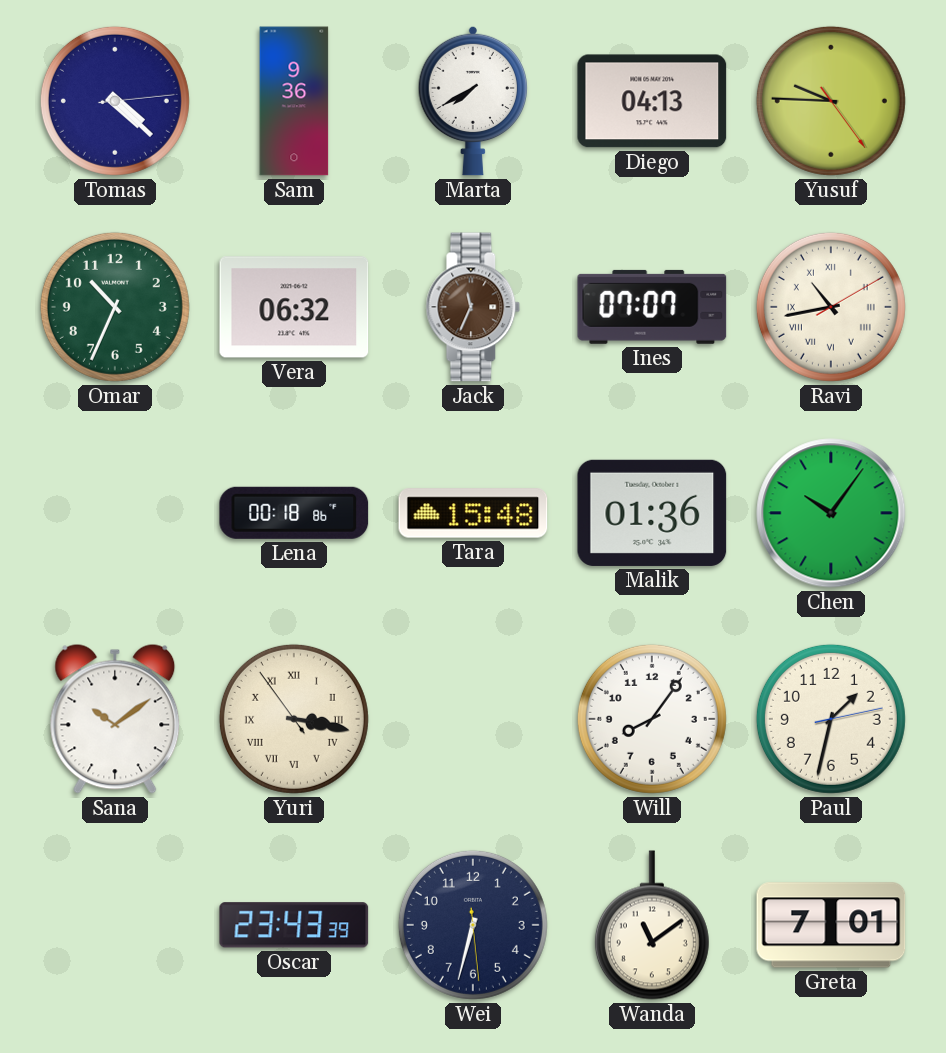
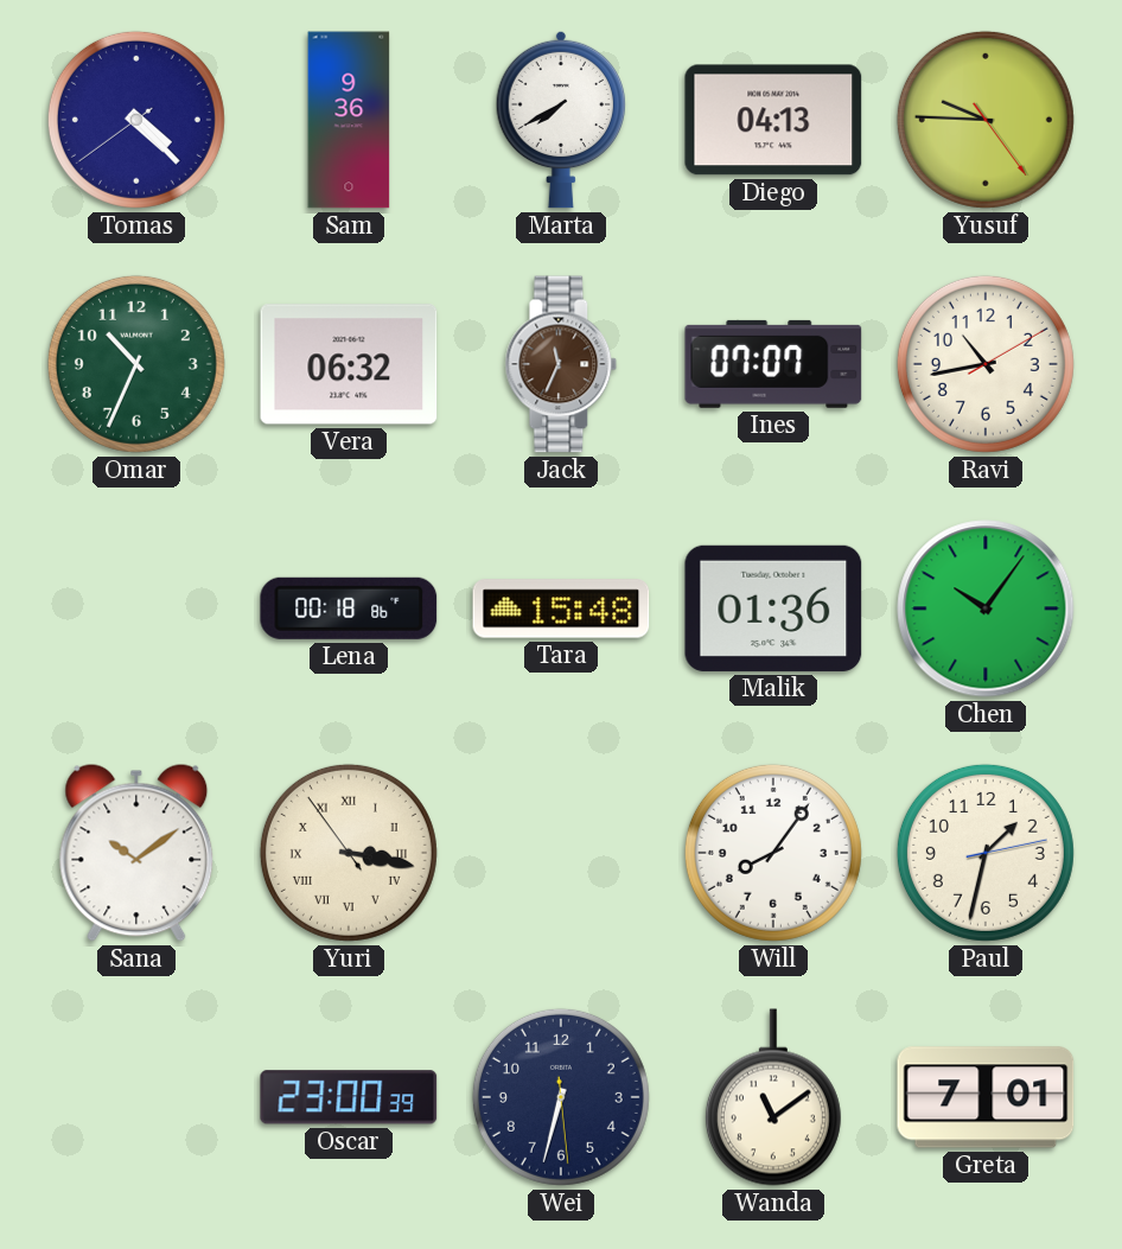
Tomas: 4:22:14 -> 4:22:39 (136, 120)
Ravi numerals: Roman -> Arabic (986, 364)
Oscar: 23:43 -> 23:00 (349, 1097)
